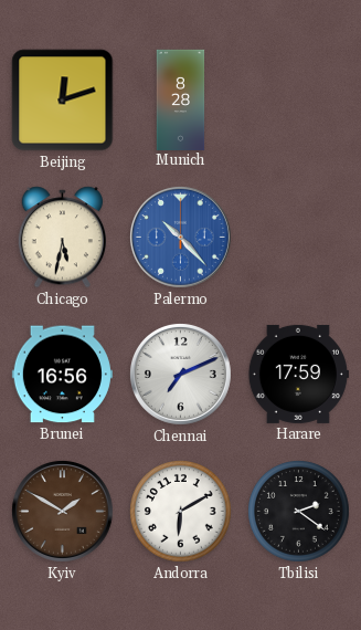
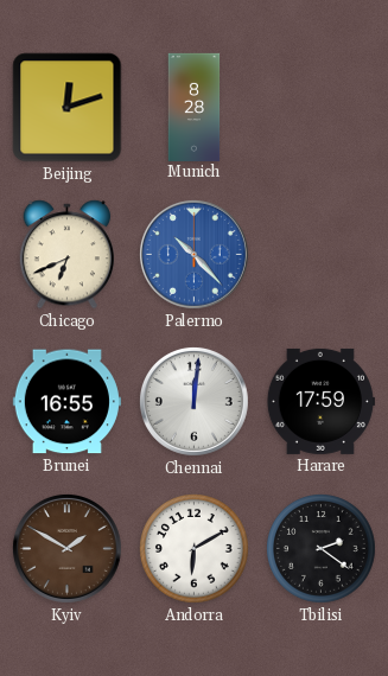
Chicago: 5:32 -> 6:41 (66, 255)
Brunei: 16:56 -> 16:55 (66, 402)
Chennai: 7:11 -> 12:01 (193, 401)
